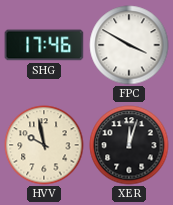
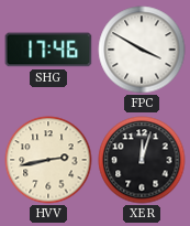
HVV: 9:58 -> 2:43 (48, 160)
